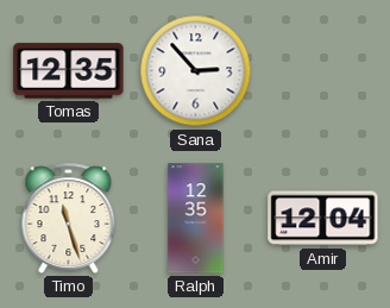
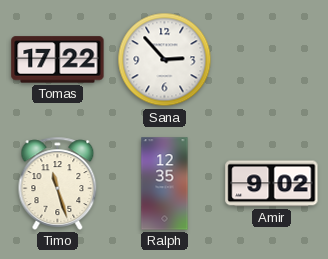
Tomas: 12:35 -> 17:22 (58, 60)
Amir: 12:04 -> 9:02 (272, 184)
